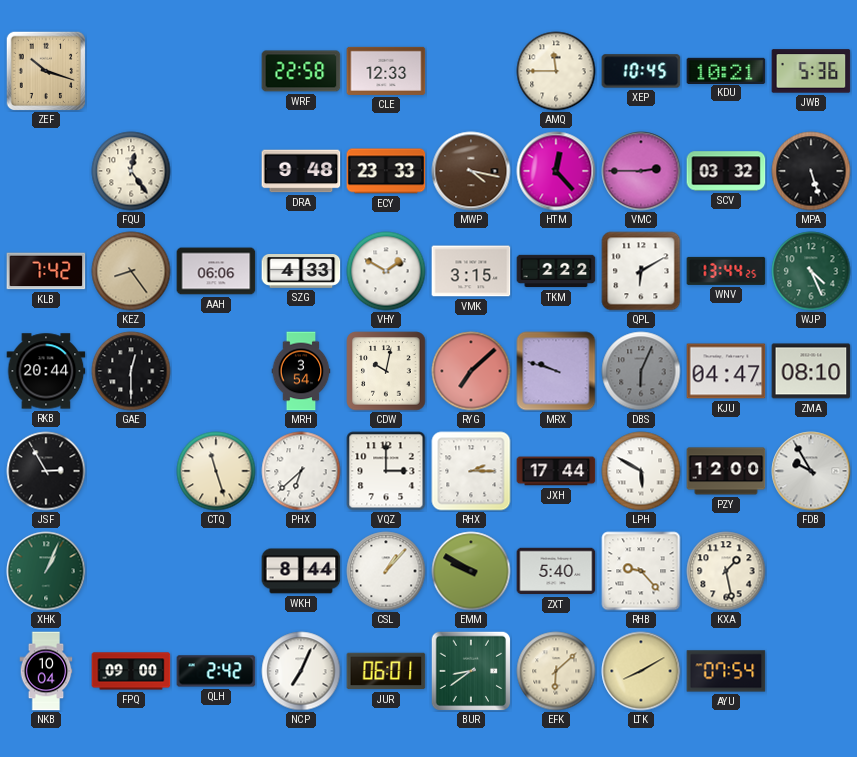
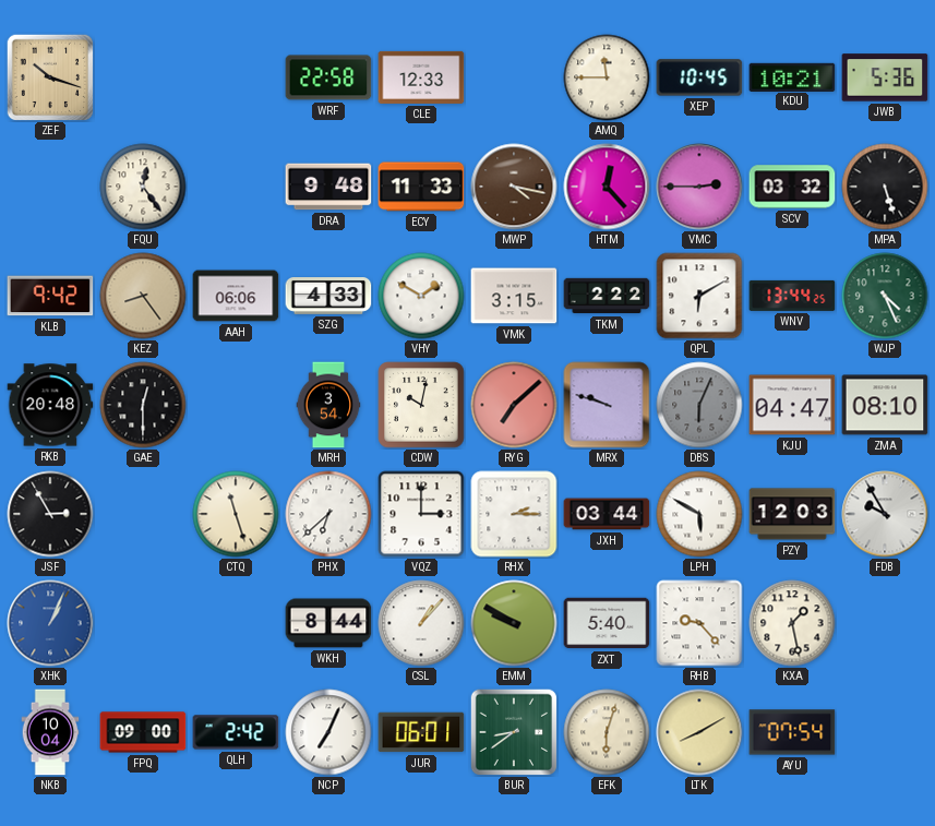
ECY: 23:33 -> 11:33 (421, 187)
KLB: 7:42 -> 9:42 (50, 296)
RKB: 20:44 -> 20:48 (50, 405)
JXH: 17:44 -> 03:44 (607, 514)
PZY: 12:00 -> 12:03 (792, 514)
XHK dial: green -> blue (50, 623)
EFK: 6:08 -> 6:03 (607, 732)
